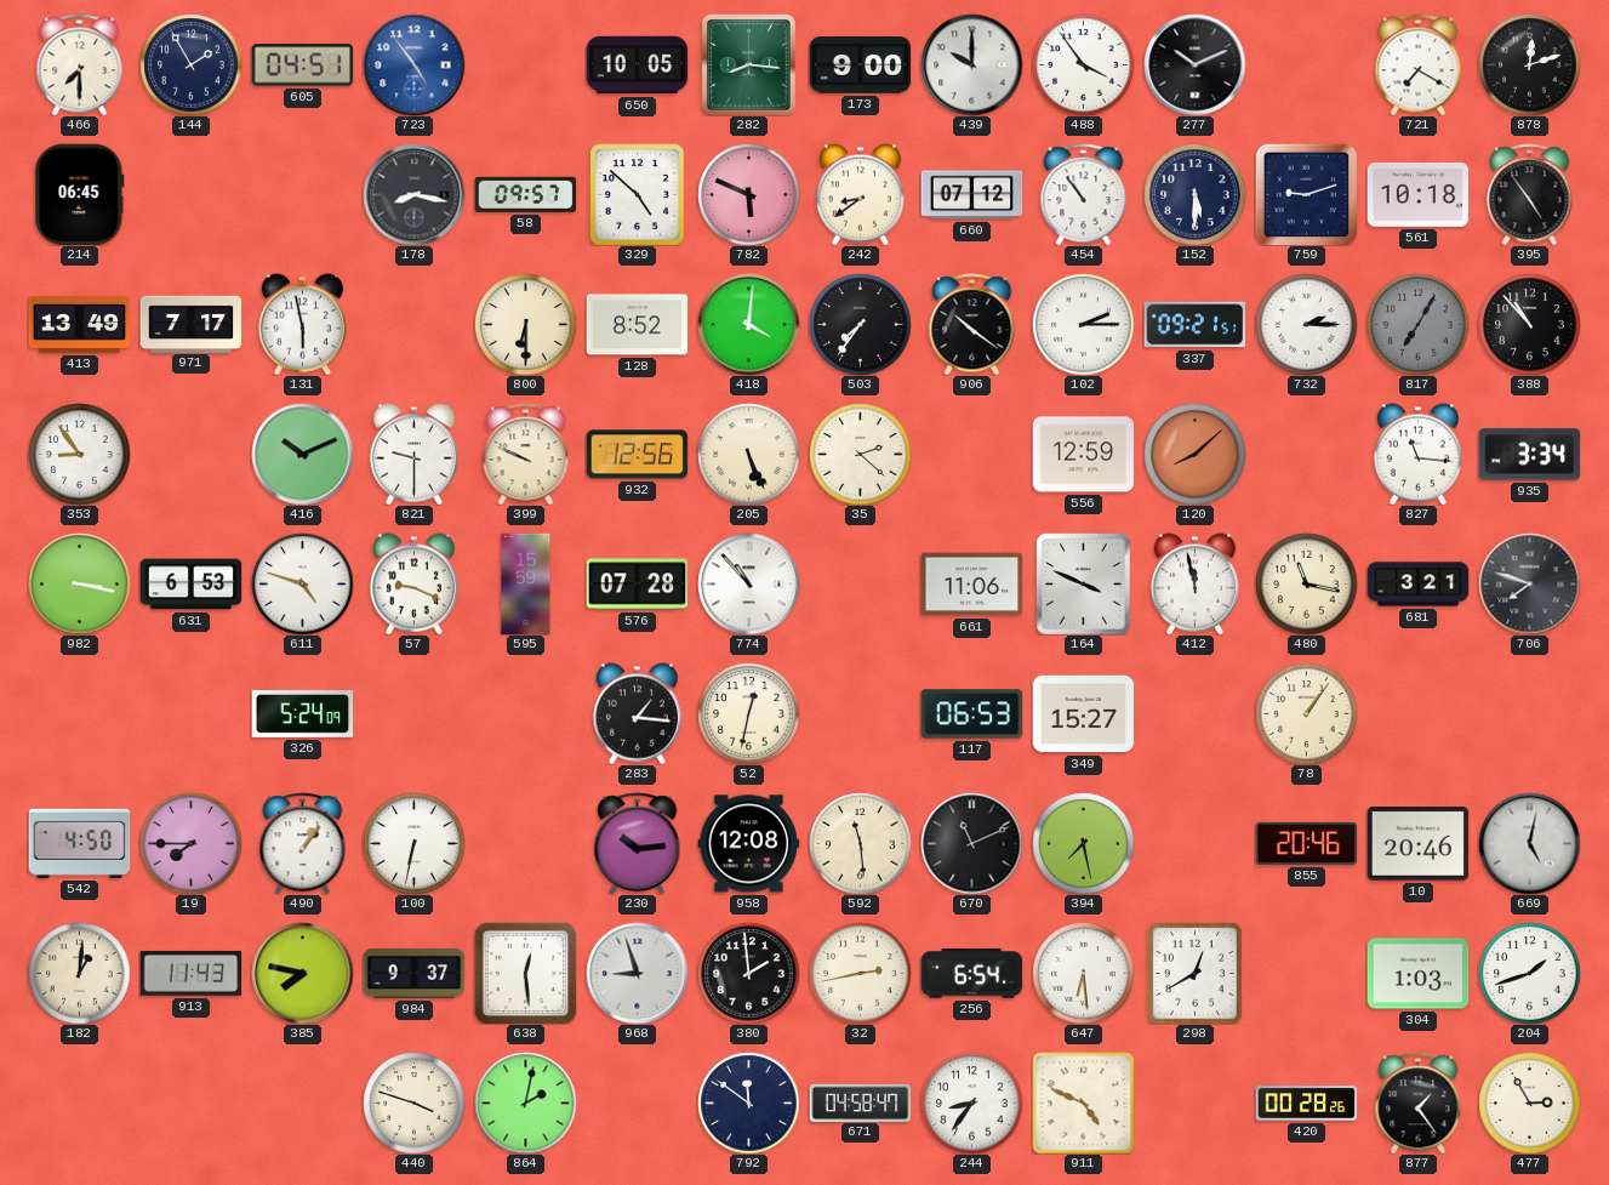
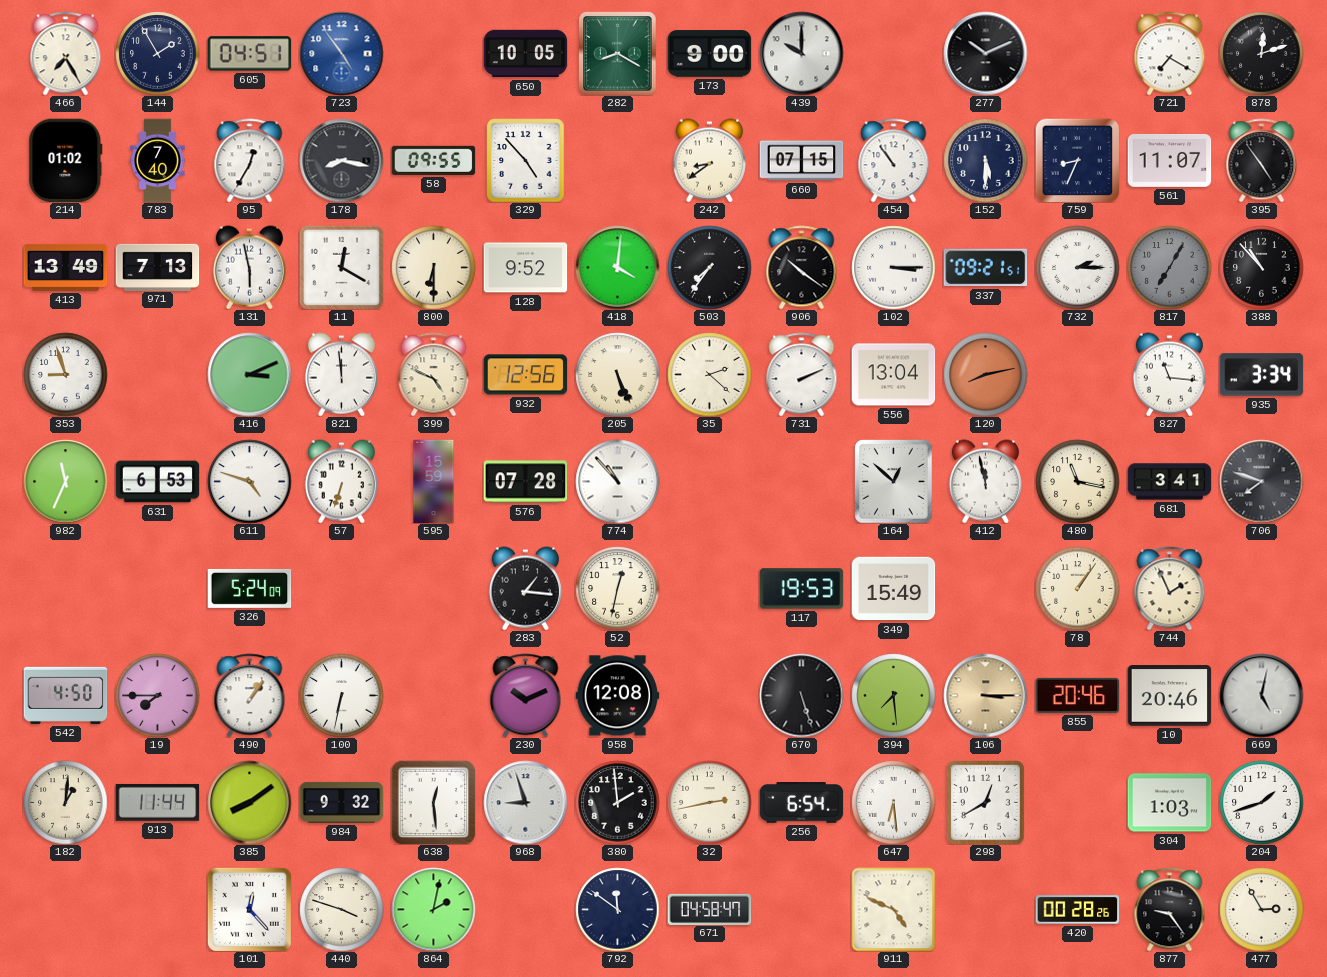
466: 7:30 -> 7:25 (66, 53)
282: 8:16 -> 8:20 (618, 53)
488: 3:54 -> none (1083, 64)
214: 06:45 -> 01:02 (66, 160)
783: none -> 7:40 (158, 160)
95: none -> 12:35 (250, 160)
58: 09:57 -> 09:55 (433, 160)
329: 4:52 -> 4:53 (526, 160)
782: 5:49 -> none (748, 194)
660: 07:12 -> 07:15 (801, 161)
759: 9:12 -> 8:34 (1077, 160)
561: 10:18 -> 11:07 (1169, 160)
971: 7:17 -> 7:13 (157, 267)
11: none -> 12:20 (341, 267)
128: 8:52 -> 9:52 (525, 268)
102: 2:15 -> 3:15 (893, 267)
353: 8:54 -> 8:57 (65, 374)
416: 10:11 -> 3:11 (249, 374)
821: 9:30 -> 11:59 (341, 374)
399: 9:49 -> 4:49 (434, 374)
731: none -> 2:11 (802, 374)
556: 12:59 -> 13:04 (893, 375)
120: 8:08 -> 8:13 (985, 374)
982: 3:17 -> 11:34 (65, 481)
57: 9:19 -> 6:33 (341, 481)
661: 11:06 -> none (971, 585)
164: 3:49 -> 12:52 (894, 481)
681: 3:21 -> 3:41 (1169, 482)
117: 06:53 -> 19:53 (801, 589)
349: 15:27 -> 15:49 (893, 589)
744: none -> 1:56 (1170, 588)
230: 10:14 -> 10:11 (526, 695)
592: 11:29 -> none (860, 843)
670: 11:11 -> 5:27 (801, 695)
394: 7:28 -> 7:29 (893, 695)
106: none -> 3:15 (985, 695)
913: 11:43 -> 11:44 (157, 802)
385: 7:47 -> 8:09 (249, 802)
984: 9:37 -> 9:32 (341, 802)
101: none -> 12:23 (249, 909)
244: 8:36 -> none (971, 1103)
877: 1:24 -> 9:24 (1170, 909)
